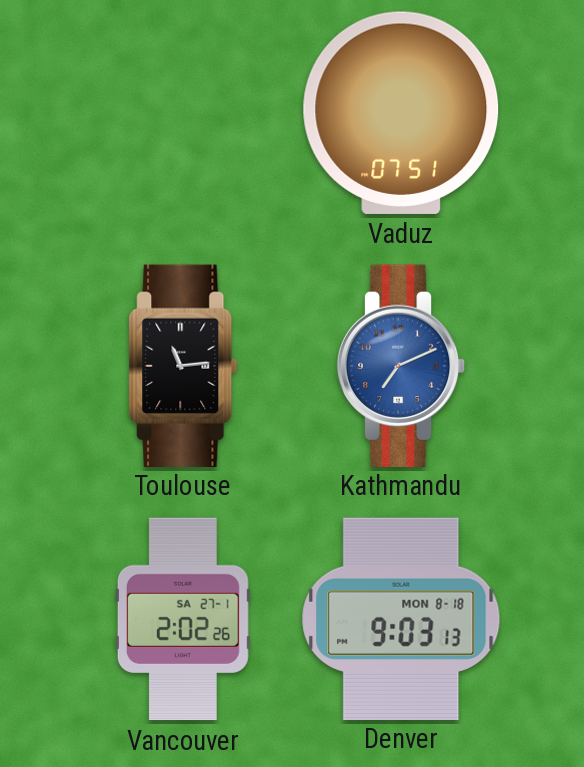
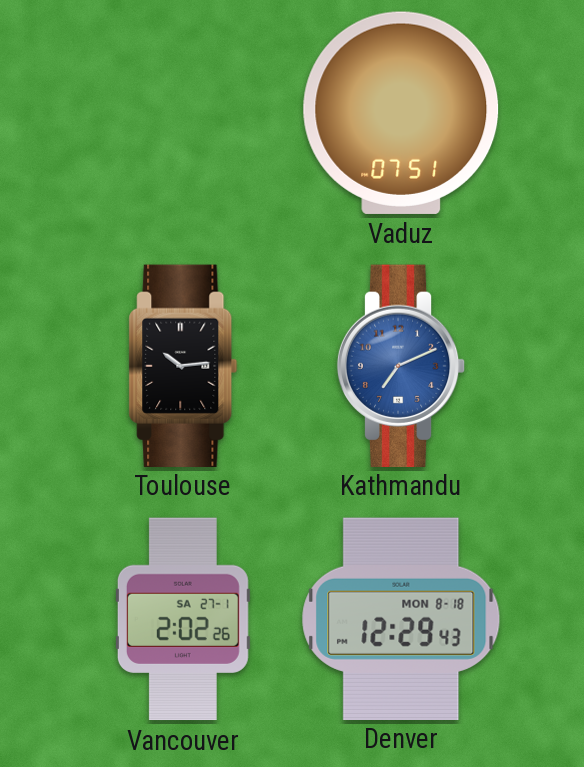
Toulouse: 11:14 -> 10:14 (183, 365)
Denver: 9:03 -> 12:29 (401, 618)
